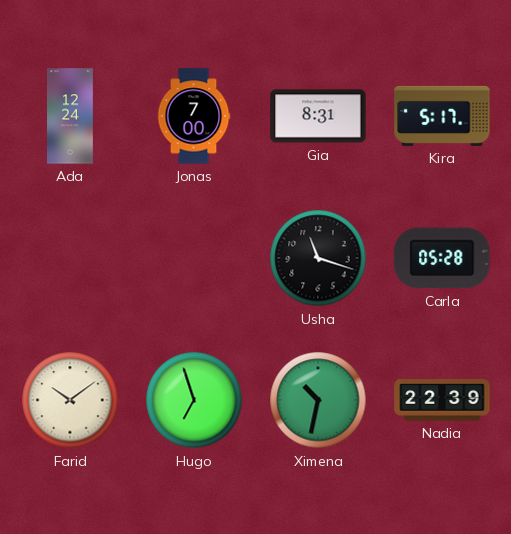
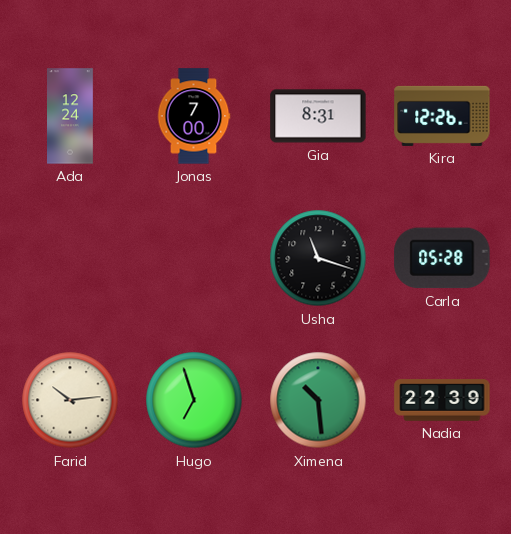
Kira: 5:17 -> 12:26 (442, 116)
Farid: 10:09 -> 10:14 (70, 400)
Ximena: 10:32 -> 10:29 (318, 400)
